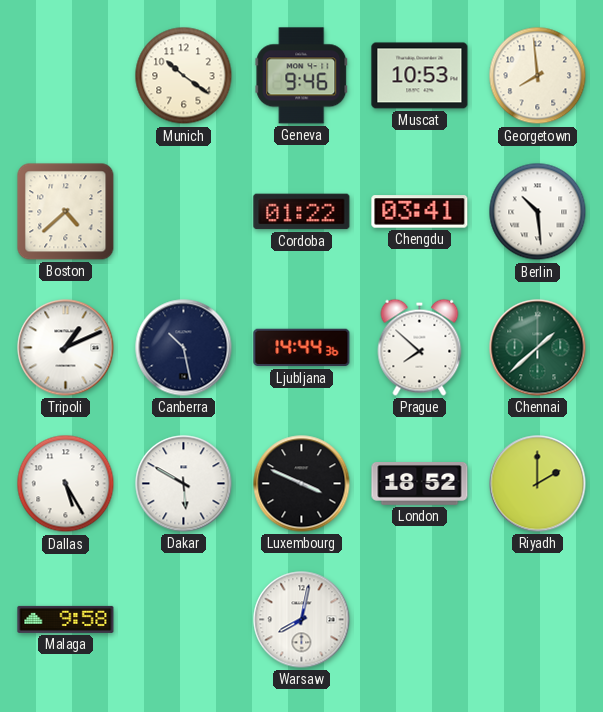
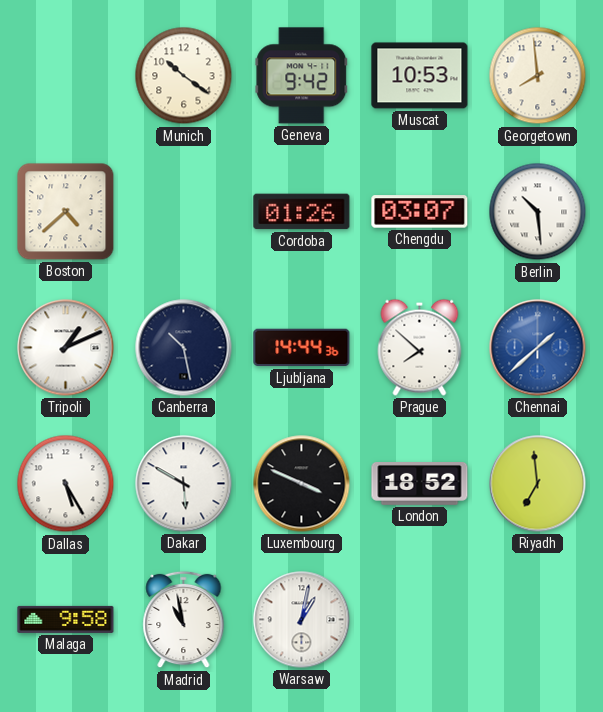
Geneva: 9:46 -> 9:42 (302, 76)
Cordoba: 01:22 -> 01:26 (302, 212)
Chengdu: 03:41 -> 03:07 (420, 212)
Chennai dial: green -> blue (538, 348)
Riyadh: 2:00 -> 6:59 (538, 484)
Madrid: none -> 10:58 (184, 620)
Warsaw: 8:02 -> 1:02 (302, 620)
